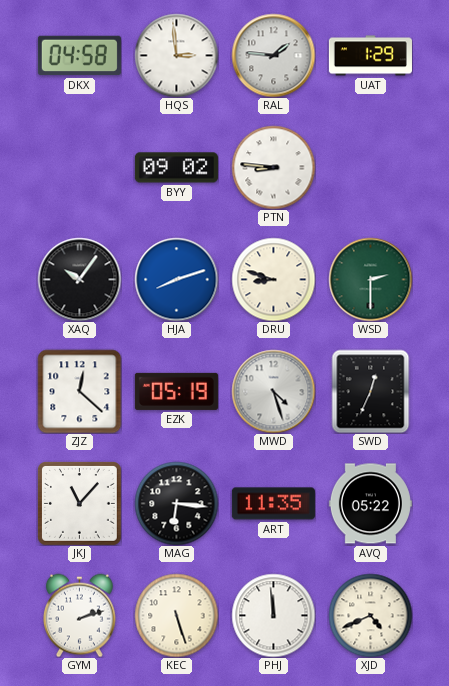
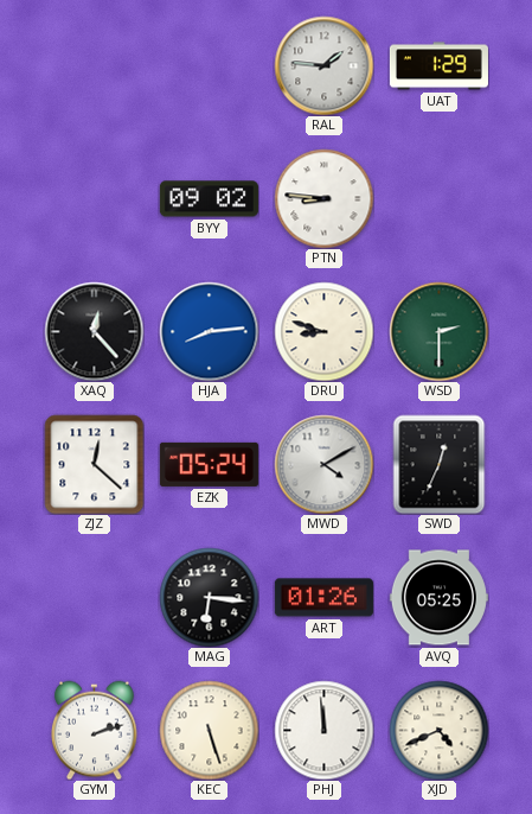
DKX: 04:58 -> none (79, 56)
HQS: 2:59 -> none (176, 55)
XAQ: 10:06 -> 12:23 (94, 331)
HJA: 8:12 -> 8:14 (209, 331)
EZK: 05:19 -> 05:24 (209, 464)
MWD: 4:27 -> 4:10 (323, 464)
JKJ: 11:07 -> none (80, 504)
ART: 11:35 -> 01:26 (323, 598)
AVQ: 05:22 -> 05:25 (438, 598)
